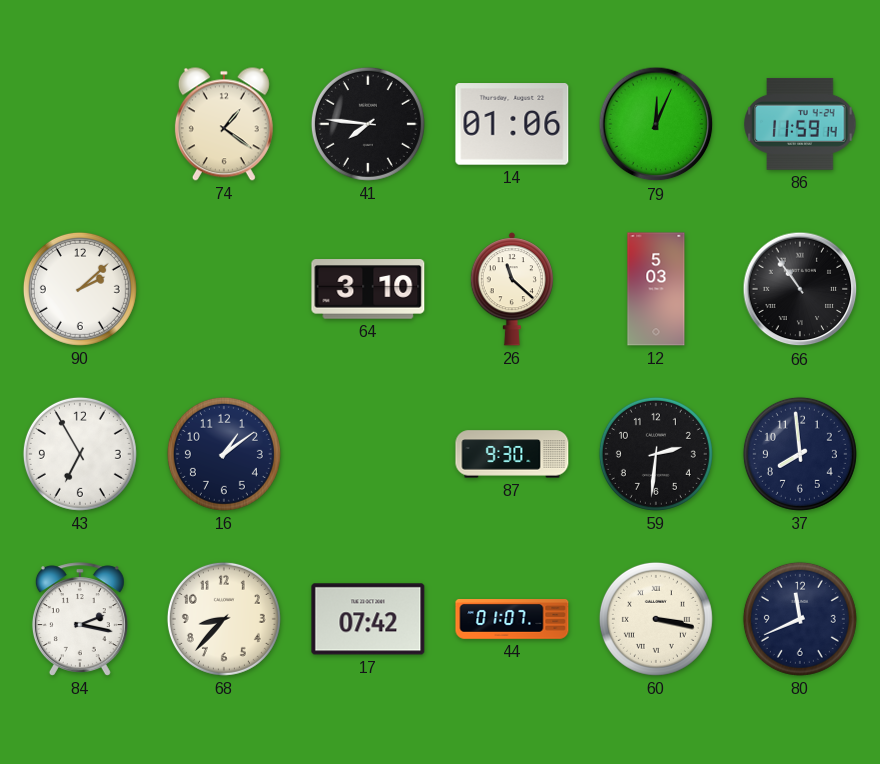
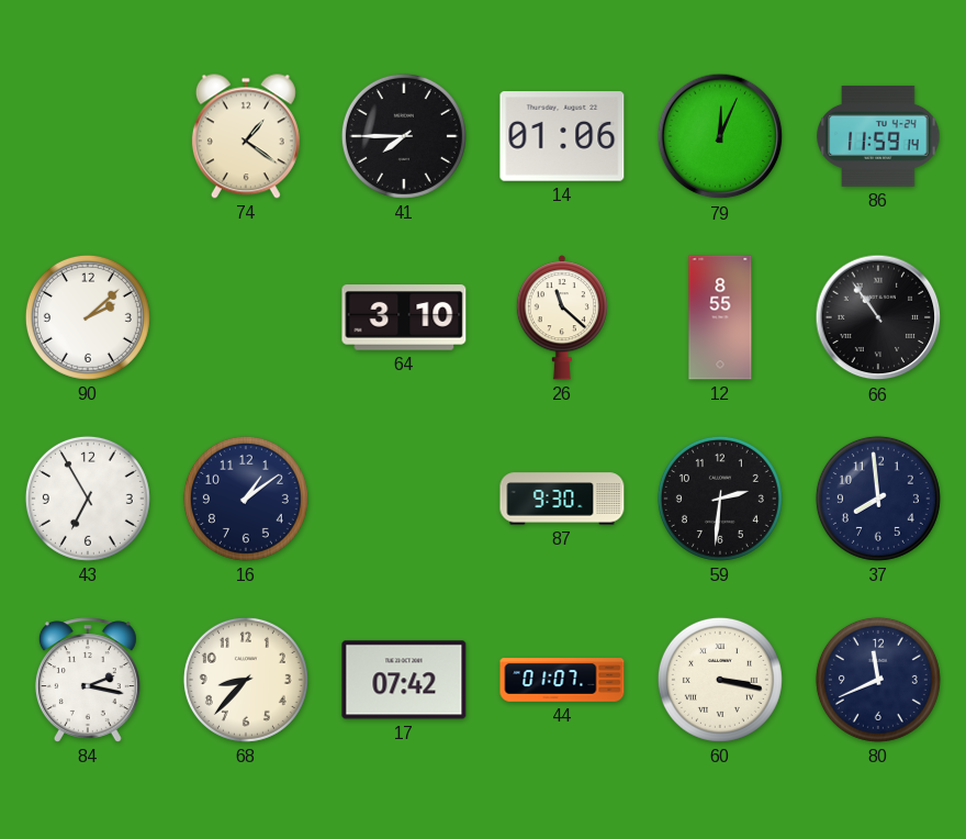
41: 7:46 -> 7:45 (404, 136)
12: 5:03 -> 8:55 (720, 317)
